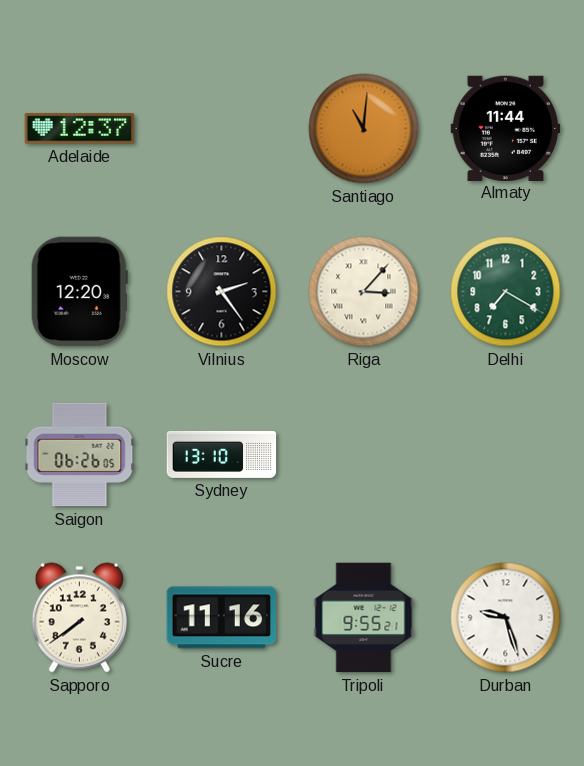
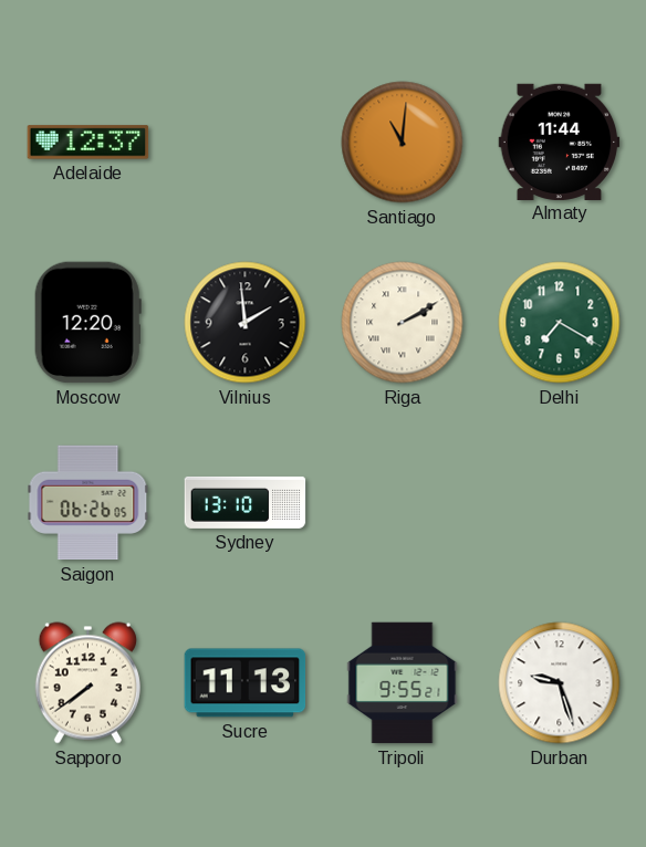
Vilnius: 2:24 -> 1:59 (246, 323)
Riga: 3:07 -> 2:10 (403, 323)
Sucre: 11:16 -> 11:13 (246, 683)
